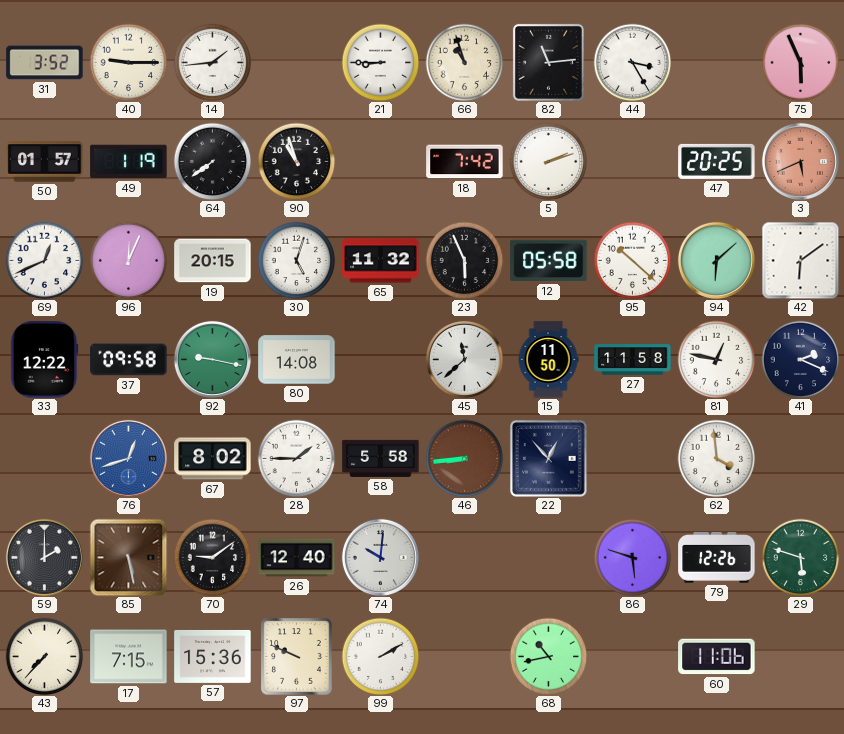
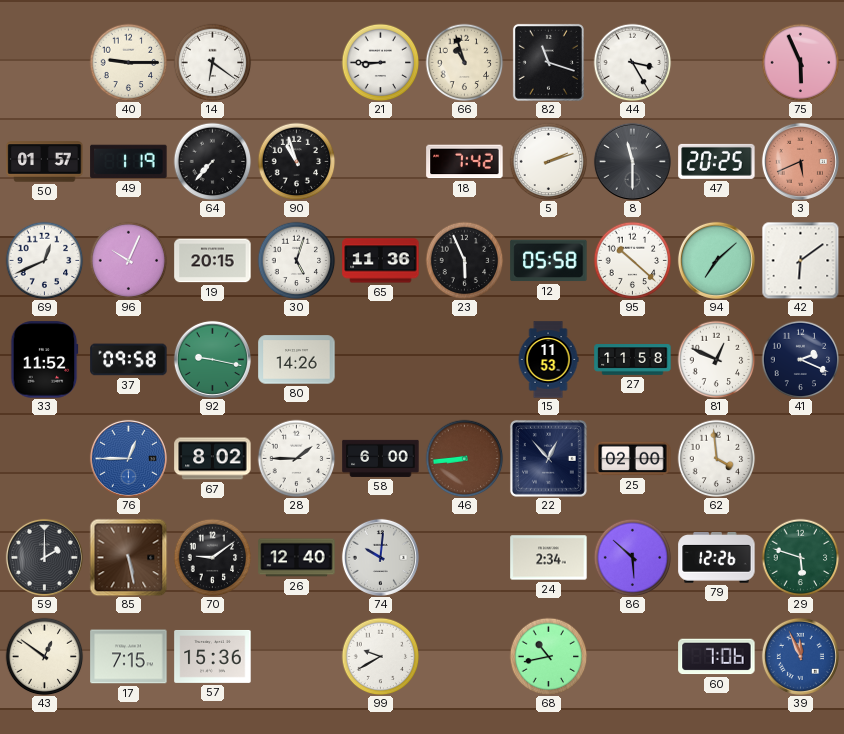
31: 3:52 -> none (45, 63)
14: 1:44 -> 6:21 (212, 62)
82: 11:14 -> 11:18 (548, 62)
64: 7:39 -> 7:37 (212, 161)
8: none -> 11:30 (632, 161)
96: 12:04 -> 10:04 (128, 260)
65: 11:32 -> 11:36 (381, 261)
94: 6:08 -> 7:08 (716, 260)
33: 12:22 -> 11:52 (44, 360)
80: 14:08 -> 14:26 (297, 360)
45: 11:38 -> none (464, 359)
15: 11:50 -> 11:53 (548, 360)
81: 12:47 -> 12:49 (716, 359)
76: 12:42 -> 12:45 (128, 458)
58: 5:58 -> 6:00 (381, 458)
25: none -> 02:00 (633, 459)
24: none -> 2:34 (549, 558)
86: 5:48 -> 5:52 (632, 557)
43: 7:37 -> 12:51 (44, 656)
97: 9:49 -> none (297, 657)
99: 2:10 -> 9:40 (380, 656)
60: 11:06 -> 7:06 (717, 657)
39: none -> 11:56 (800, 656)
